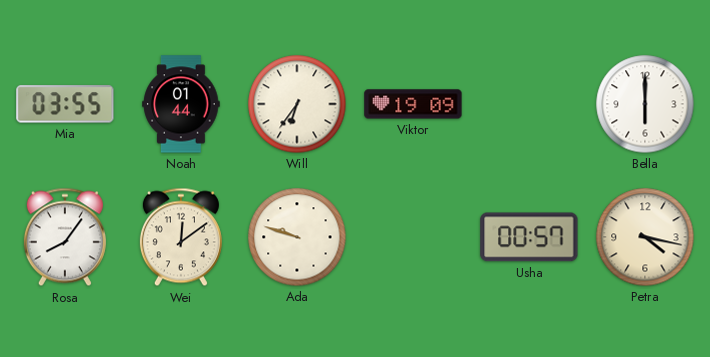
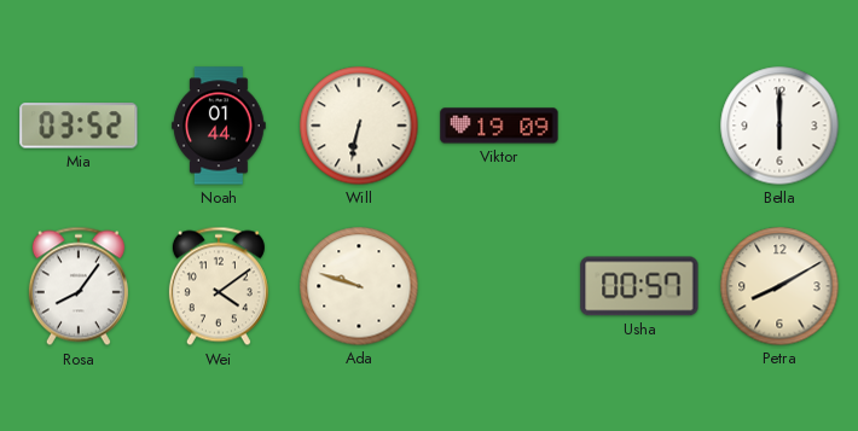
Mia: 03:55 -> 03:52 (79, 126)
Will: 6:36 -> 6:32 (359, 126)
Wei: 12:09 -> 4:09 (219, 286)
Petra: 4:17 -> 8:10 (779, 286)
